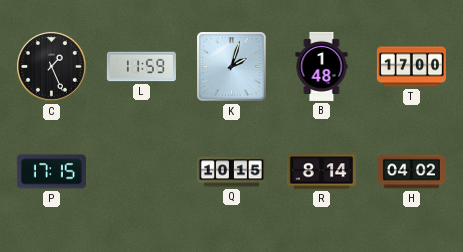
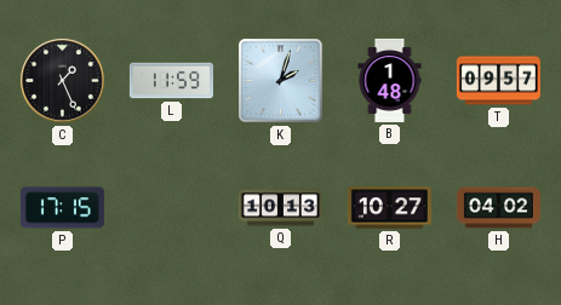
T: 17:00 -> 09:57 (498, 81)
Q: 10:15 -> 10:13 (280, 208)
R: 8:14 -> 10:27 (389, 208)
